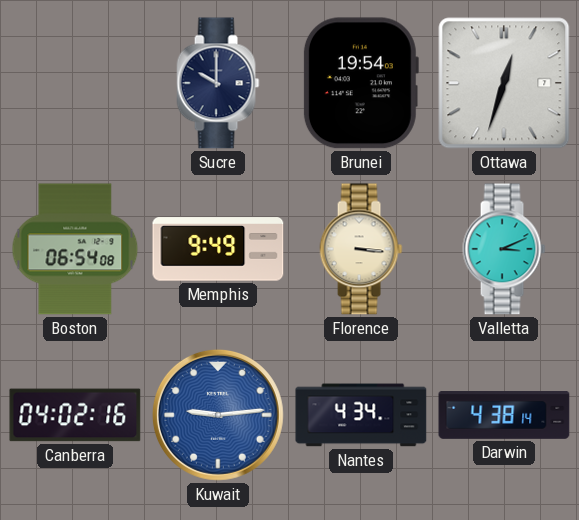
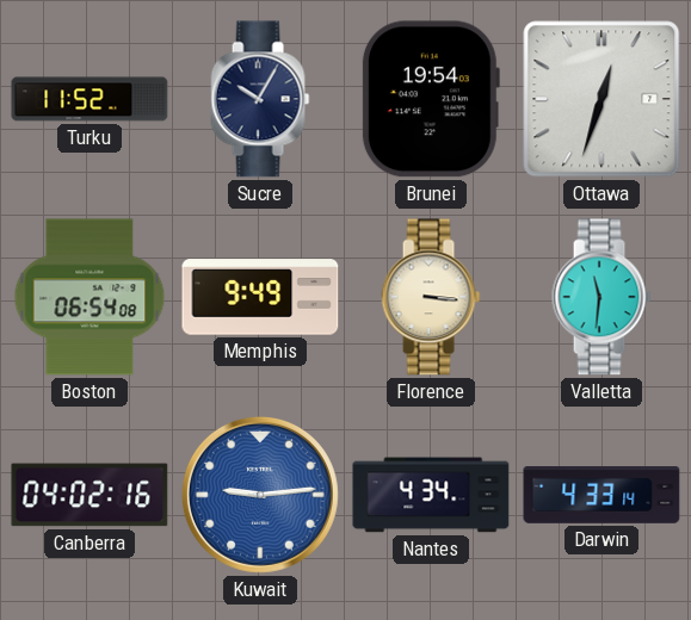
Turku: none -> 11:52 (90, 99)
Sucre: 10:00 -> 10:05 (260, 99)
Valletta: 3:11 -> 11:31 (601, 297)
Darwin: 4:38 -> 4:33 (601, 496)
